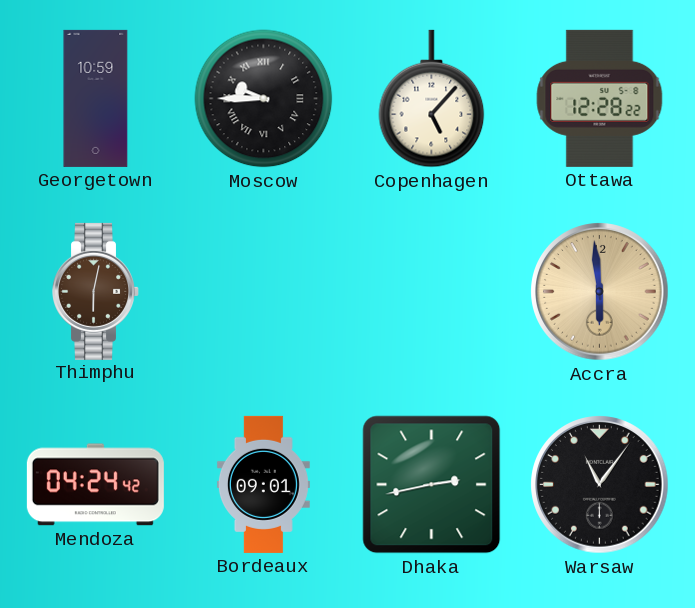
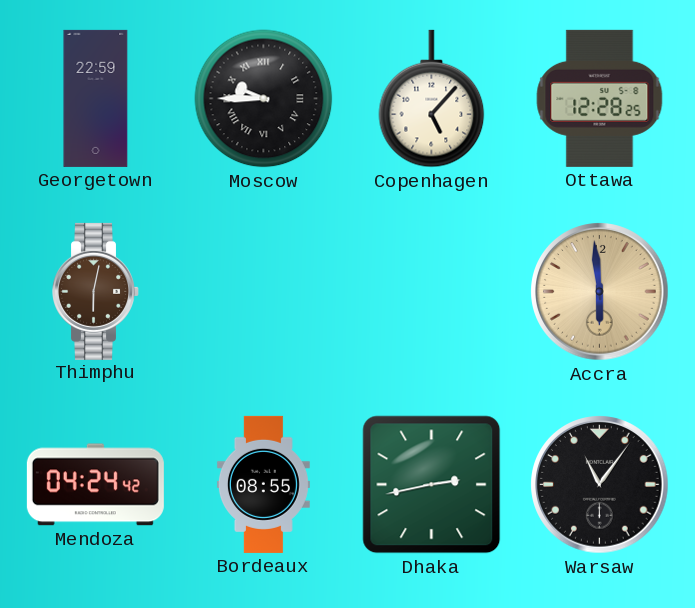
Georgetown: 10:59 -> 22:59 (96, 98)
Ottawa: 12:28:22 -> 12:28:25 (600, 98)
Bordeaux: 09:01 -> 08:55 (263, 484)
